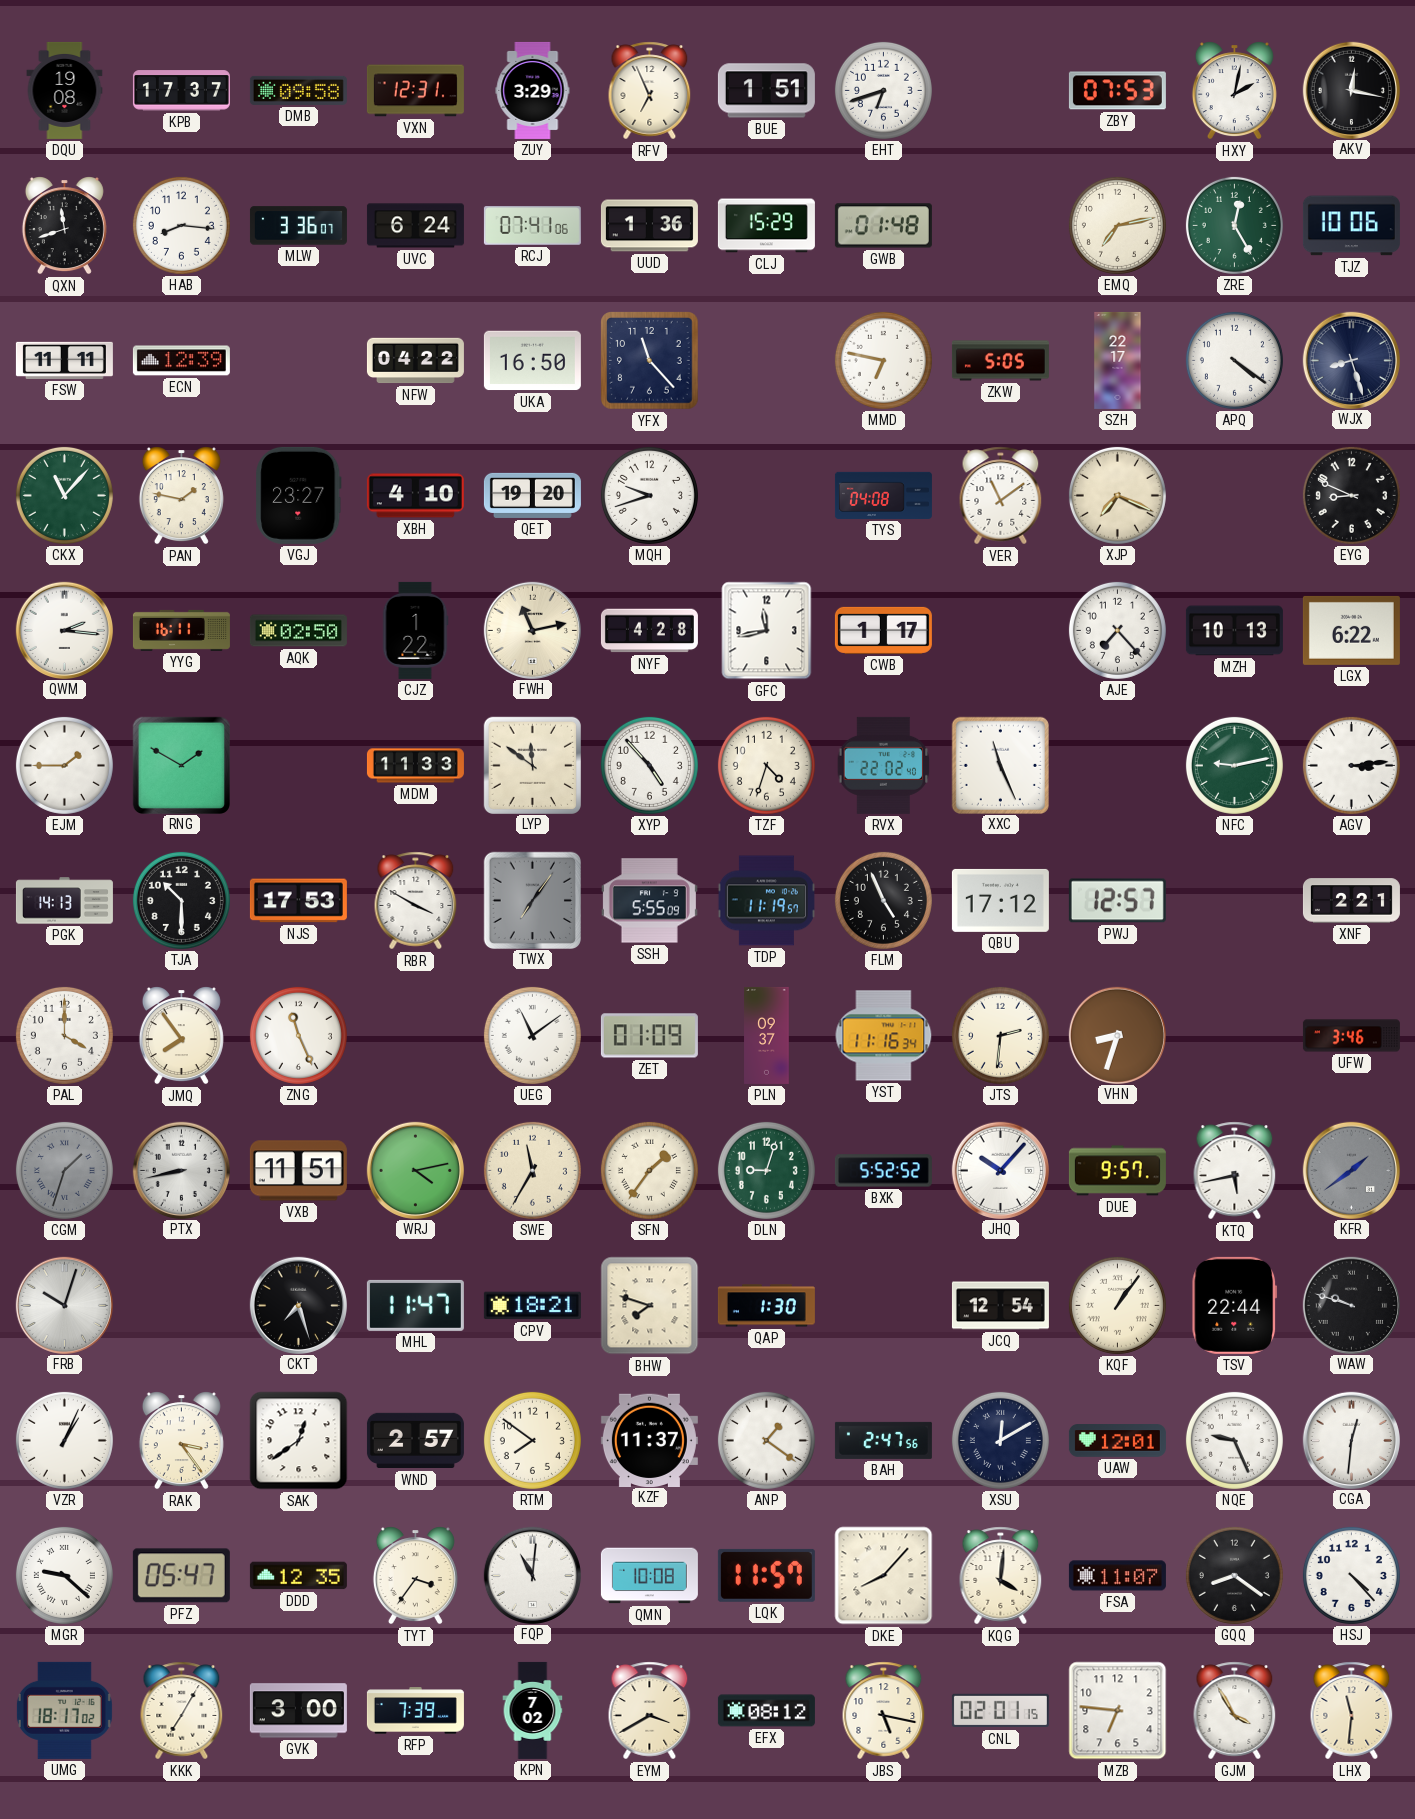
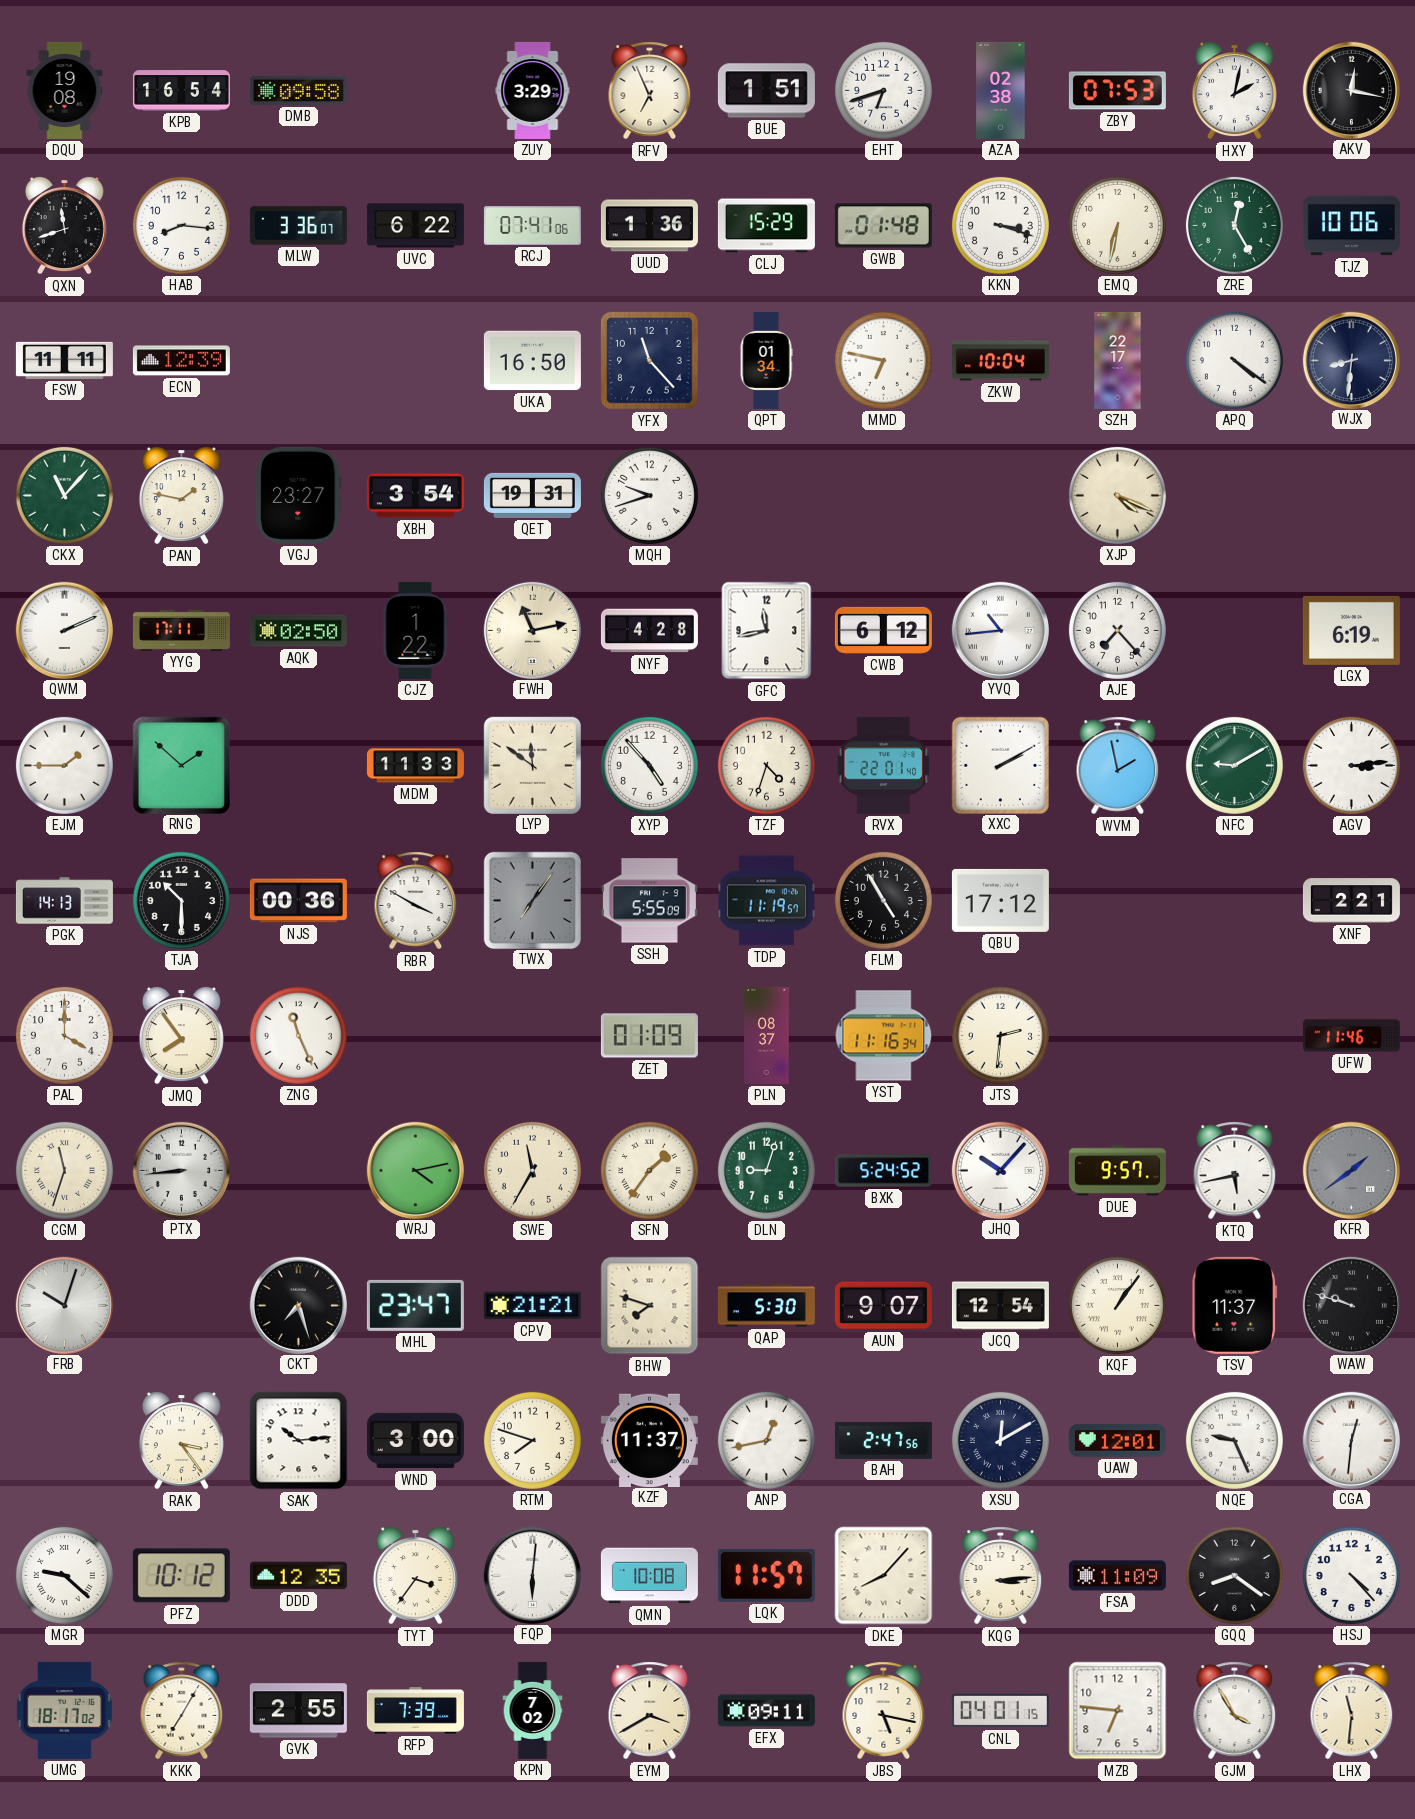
KPB: 17:37 -> 16:54 (181, 91)
VXN: 12:31 -> none (415, 91)
AZA: none -> 02:38 (1001, 90)
UVC: 6:24 -> 6:22 (415, 226)
KKN: none -> 3:18 (1000, 225)
EMQ: 7:13 -> 6:32 (1117, 225)
NFW: 04:22 -> none (415, 361)
QPT: none -> 01:34 (766, 360)
ZKW: 5:05 -> 10:04 (1000, 361)
WJX: 8:27 -> 8:31 (1351, 360)
XBH: 4:10 -> 3:54 (415, 496)
QET: 19:20 -> 19:31 (532, 495)
TYS: 04:08 -> none (883, 495)
VER: 11:09 -> none (1001, 496)
XJP: 7:19 -> 4:19 (1117, 495)
EYG: 8:49 -> none (1351, 495)
QWM: 2:16 -> 2:11 (64, 630)
YYG: 16:11 -> 17:11 (181, 630)
CWB: 1:17 -> 6:12 (883, 630)
YVQ: none -> 10:44 (1000, 630)
MZH: 10:13 -> none (1234, 631)
LGX: 6:22 -> 6:19 (1351, 630)
RNG: 1:50 -> 1:52 (181, 765)
RVX: 22:02 -> 22:01 (884, 765)
XXC: 11:26 -> 2:10 (1000, 765)
WVM: none -> 1:58 (1118, 766)
NFC: 9:13 -> 9:10 (1234, 765)
NJS: 17:53 -> 00:36 (298, 901)
FLM: 4:56 -> 4:55 (883, 900)
PWJ: 12:57 -> none (1117, 901)
UEG: 11:09 -> none (532, 1035)
PLN: 09:37 -> 08:37 (767, 1035)
VHN: 8:33 -> none (1117, 1035)
UFW: 3:46 -> 11:46 (1351, 1036)
CGM: 1:33 -> 11:33 (64, 1170)
CGM dial: grey -> cream (64, 1170)
PTX: 8:43 -> 8:44 (181, 1170)
VXB: 11:51 -> none (298, 1171)
BXK: 5:52 -> 5:24 (883, 1171)
MHL: 11:47 -> 23:47 (415, 1305)
CPV: 18:21 -> 21:21 (532, 1306)
QAP: 1:30 -> 5:30 (766, 1306)
AUN: none -> 9:07 (883, 1306)
TSV: 22:44 -> 11:37 (1235, 1305)
VZR: 1:04 -> none (64, 1440)
SAK: 12:39 -> 10:14 (299, 1441)
WND: 2:57 -> 3:00 (415, 1441)
RTM: 7:51 -> 7:48 (532, 1440)
ANP: 1:21 -> 12:43 (766, 1440)
PFZ: 05:47 -> 10:12 (181, 1576)
FQP: 11:01 -> 6:01 (532, 1575)
KQG: 4:01 -> 3:14 (1001, 1576)
FSA: 11:07 -> 11:09 (1117, 1576)
GVK: 3:00 -> 2:55 (298, 1711)
EFX: 08:12 -> 09:11 (766, 1711)
CNL: 02:01 -> 04:01 (1000, 1711)
